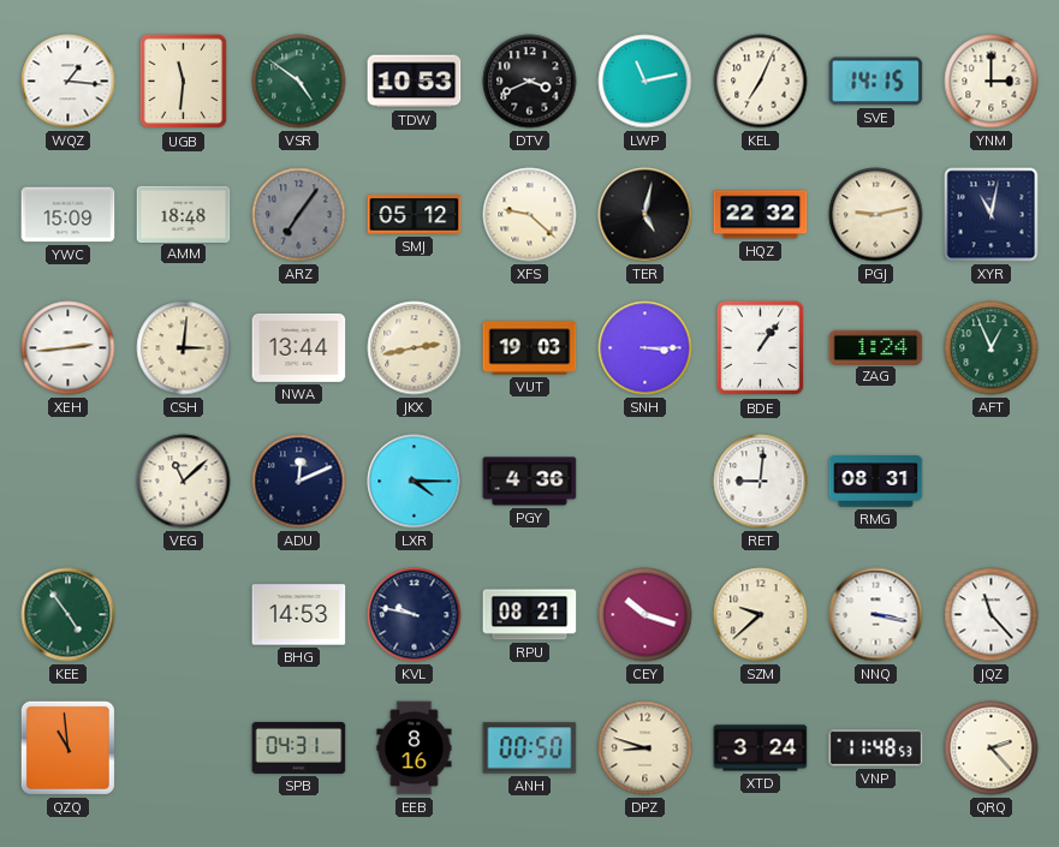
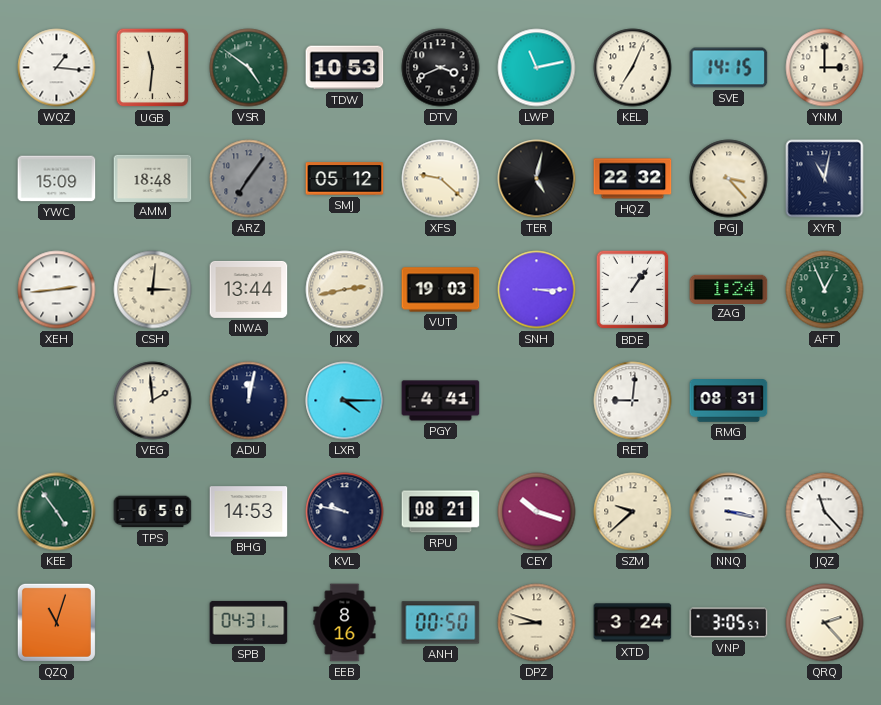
PGJ: 9:13 -> 3:23 (729, 179)
VEG: 11:08 -> 1:59 (153, 401)
ADU: 12:11 -> 12:02 (249, 401)
PGY: 4:36 -> 4:41 (441, 401)
TPS: none -> 6:50 (153, 512)
QZQ: 10:59 -> 11:03 (56, 622)
VNP: 11:48 -> 3:05 (729, 623)
